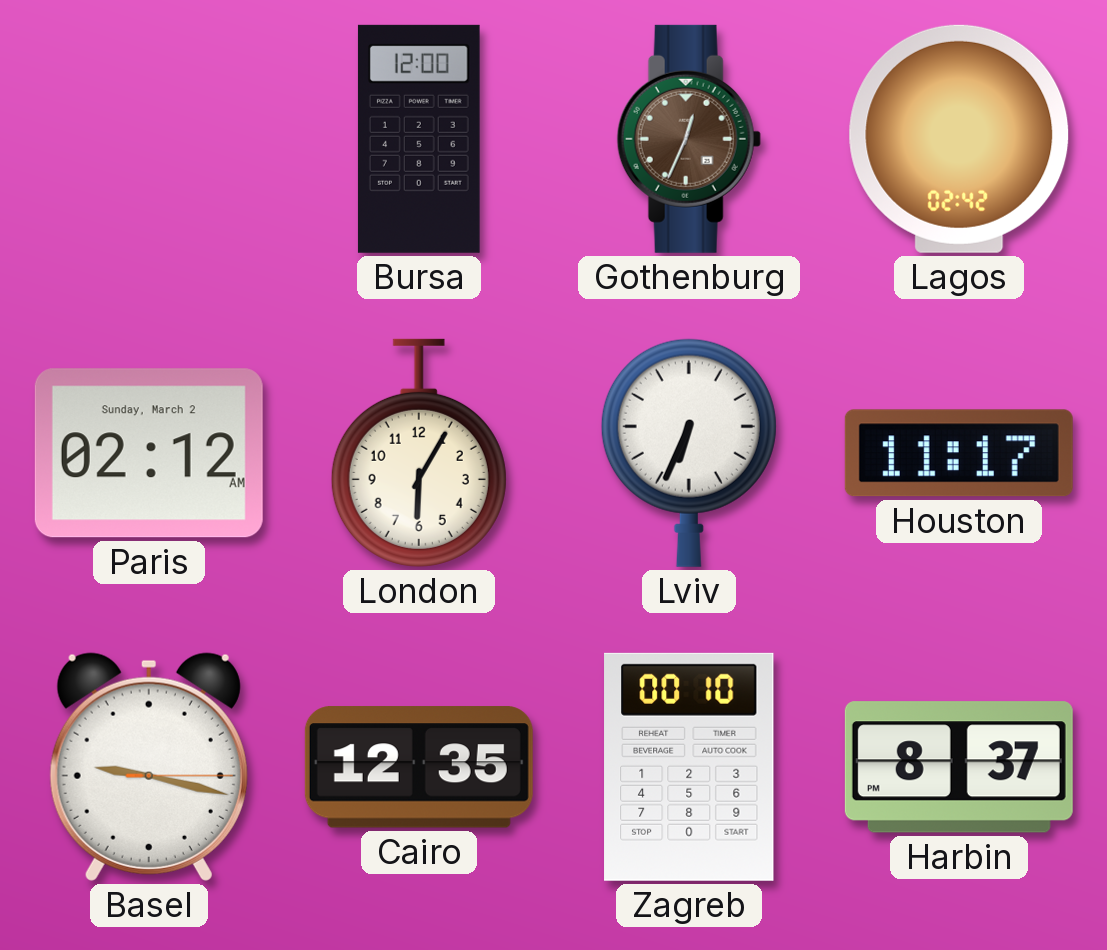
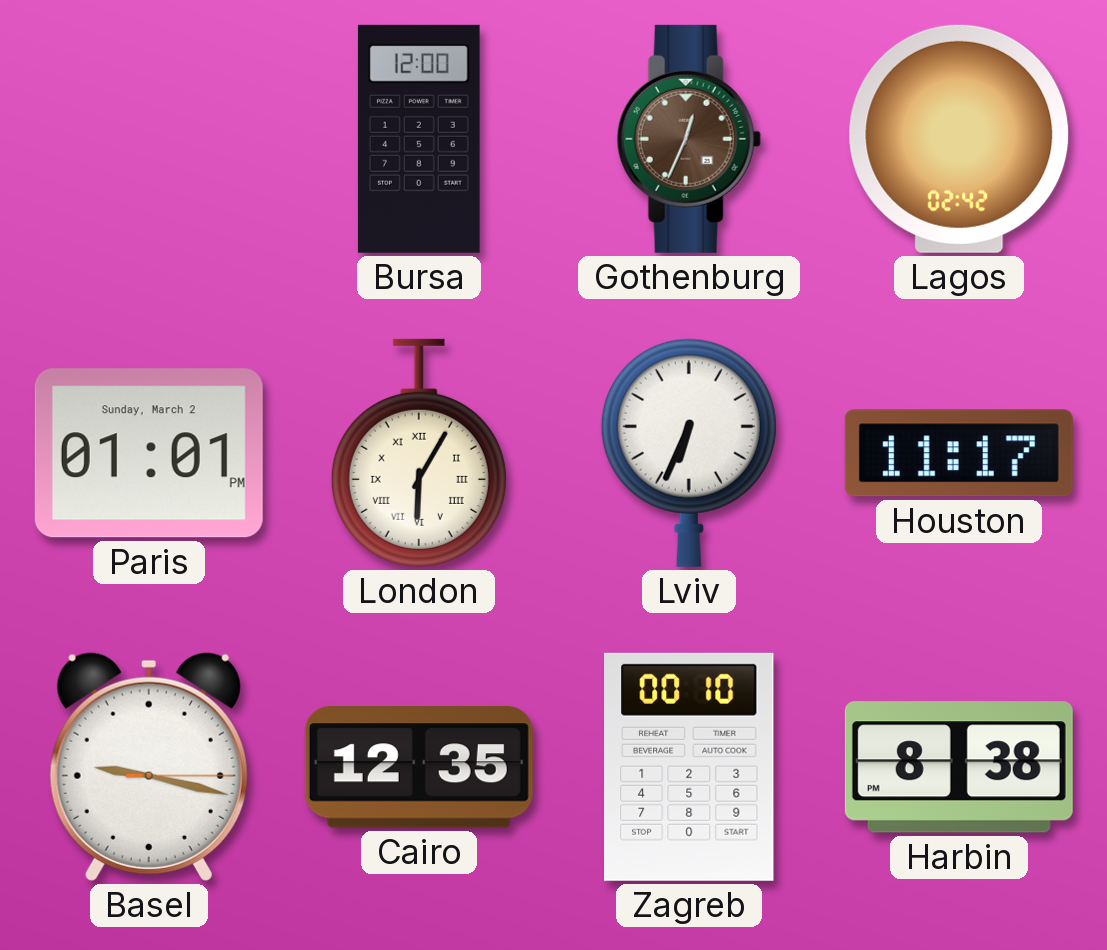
Paris: 02:12 -> 01:01 (149, 453)
London numerals: Arabic -> Roman (419, 453)
Harbin: 8:37 -> 8:38 (959, 767)
